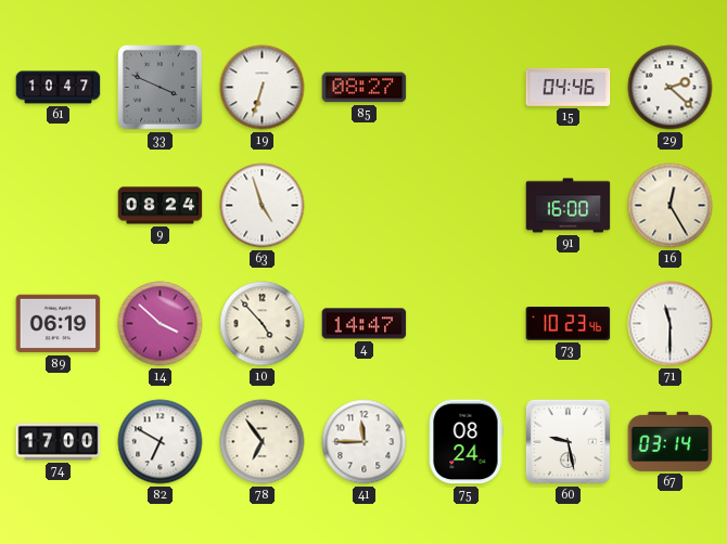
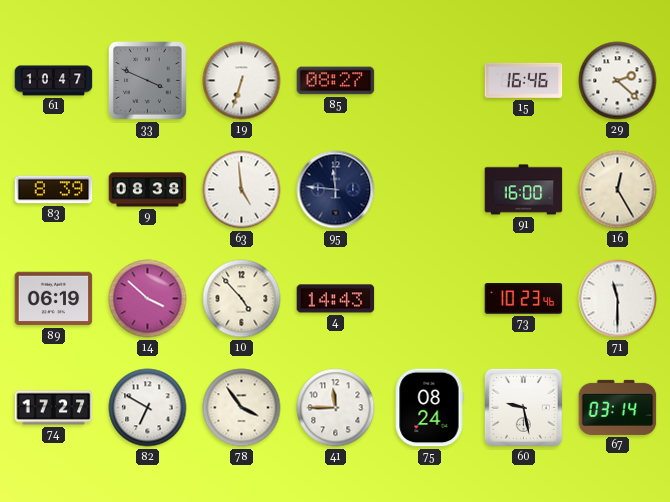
15: 04:46 -> 16:46 (524, 80)
83: none -> 8:39 (54, 190)
9: 08:24 -> 08:38 (148, 190)
63: 4:57 -> 4:59 (242, 190)
95: none -> 11:46 (336, 190)
4: 14:47 -> 14:43 (336, 299)
74: 17:00 -> 17:27 (54, 408)
78: 6:54 -> 3:54 (242, 408)
